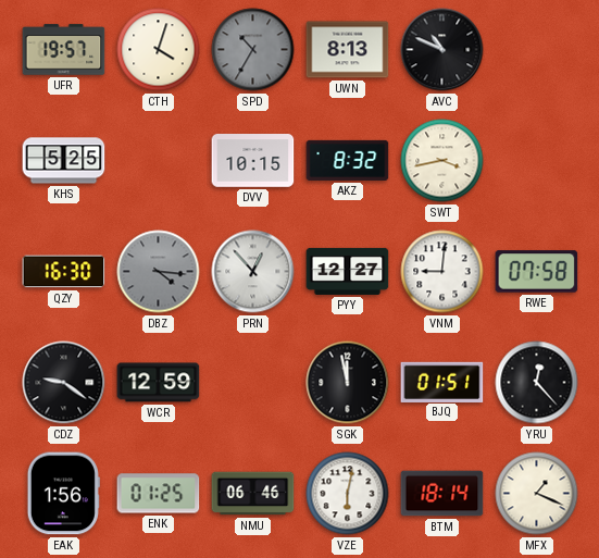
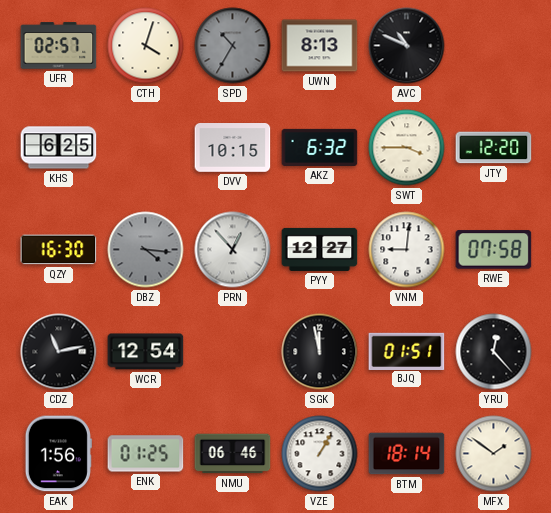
UFR: 19:57 -> 02:57 (59, 46)
KHS: 5:25 -> 6:25 (59, 148)
AKZ: 8:32 -> 6:32 (320, 147)
SWT: 3:43 -> 3:45 (407, 148)
JTY: none -> 12:20 (494, 148)
CDZ: 9:21 -> 11:13 (59, 352)
WCR: 12:59 -> 12:54 (146, 352)
VZE: 6:02 -> 1:05 (320, 454)
MFX: 1:19 -> 1:51 (494, 454)
